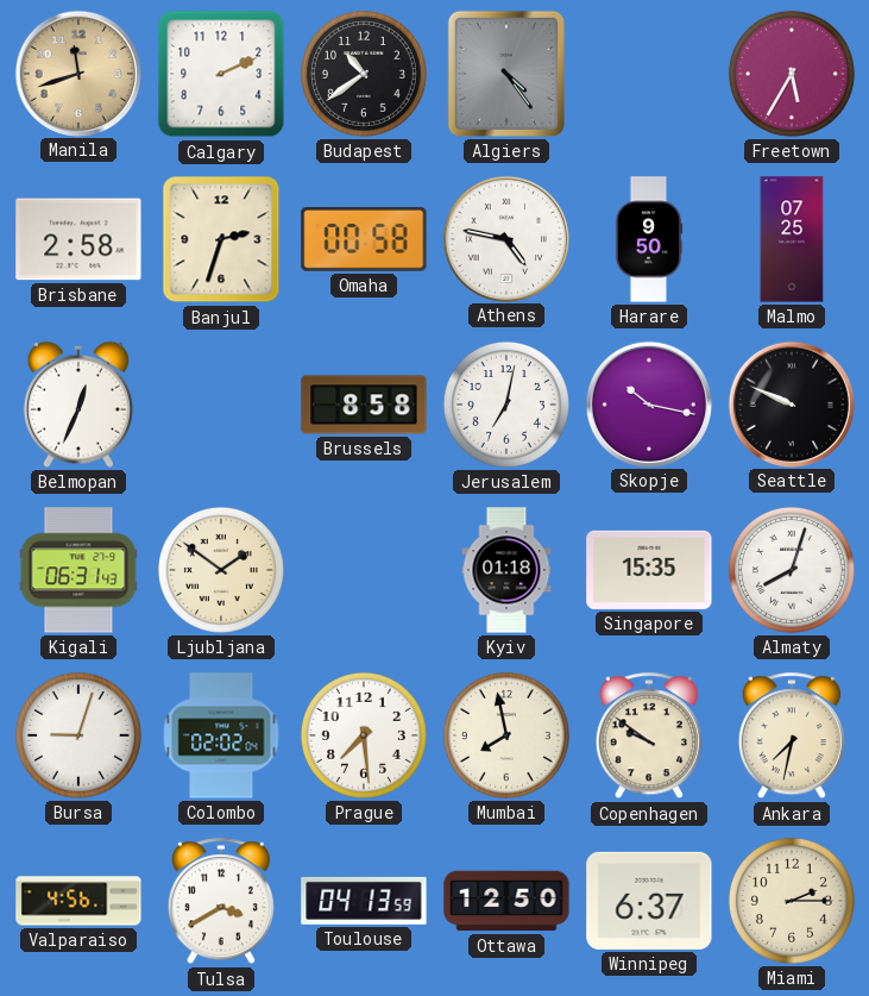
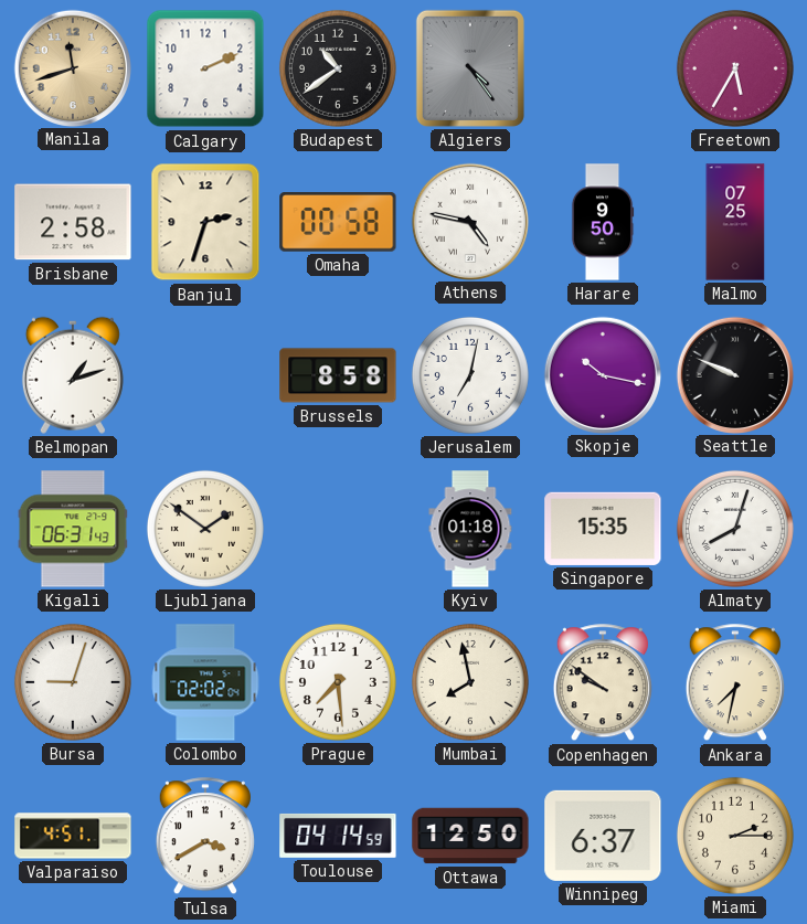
Belmopan: 12:34 -> 1:12 (73, 375)
Valparaiso: 4:56 -> 4:51 (73, 836)
Toulouse: 04:13 -> 04:14 (338, 836)
